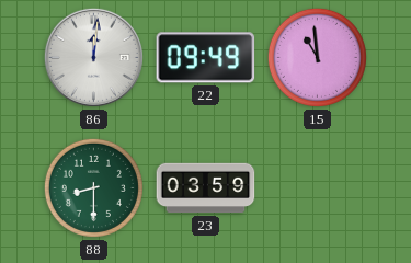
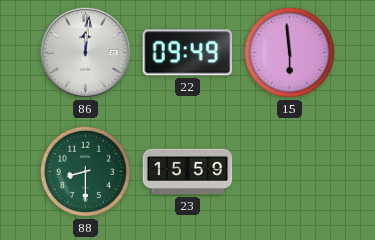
15: 10:59 -> 5:59 (289, 52)
23: 03:59 -> 15:59 (188, 172)
